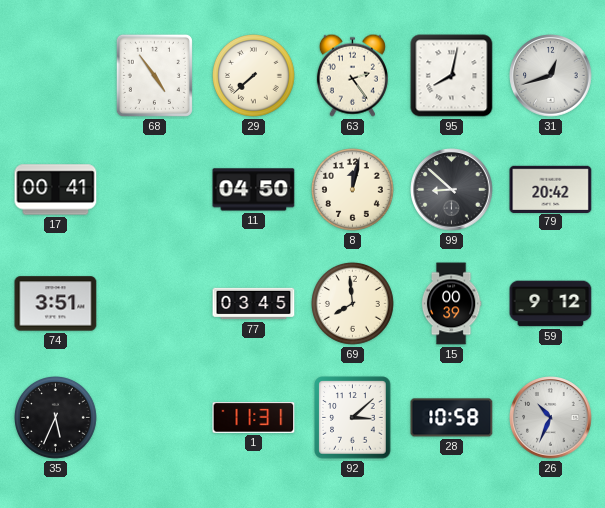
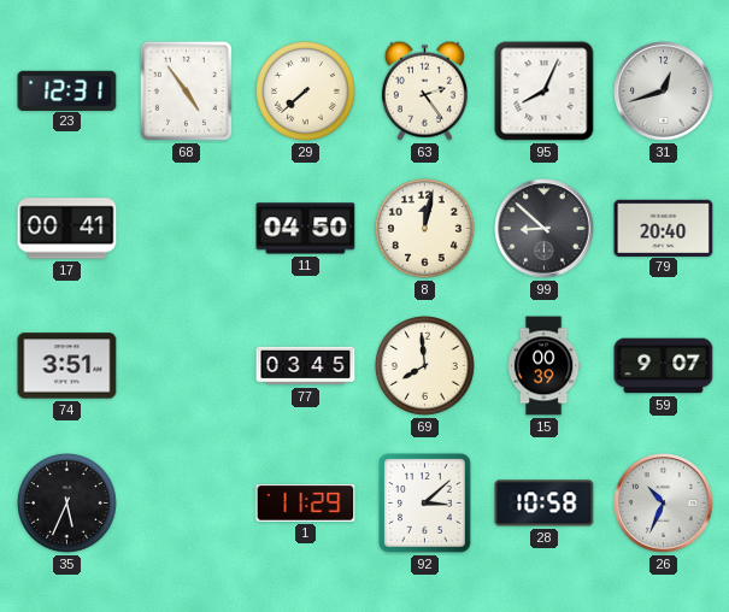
23: none -> 12:31 (67, 90)
95: 8:02 -> 8:04 (545, 92)
79: 20:42 -> 20:40 (664, 228)
59: 9:12 -> 9:07 (664, 366)
1: 11:31 -> 11:29 (306, 504)
